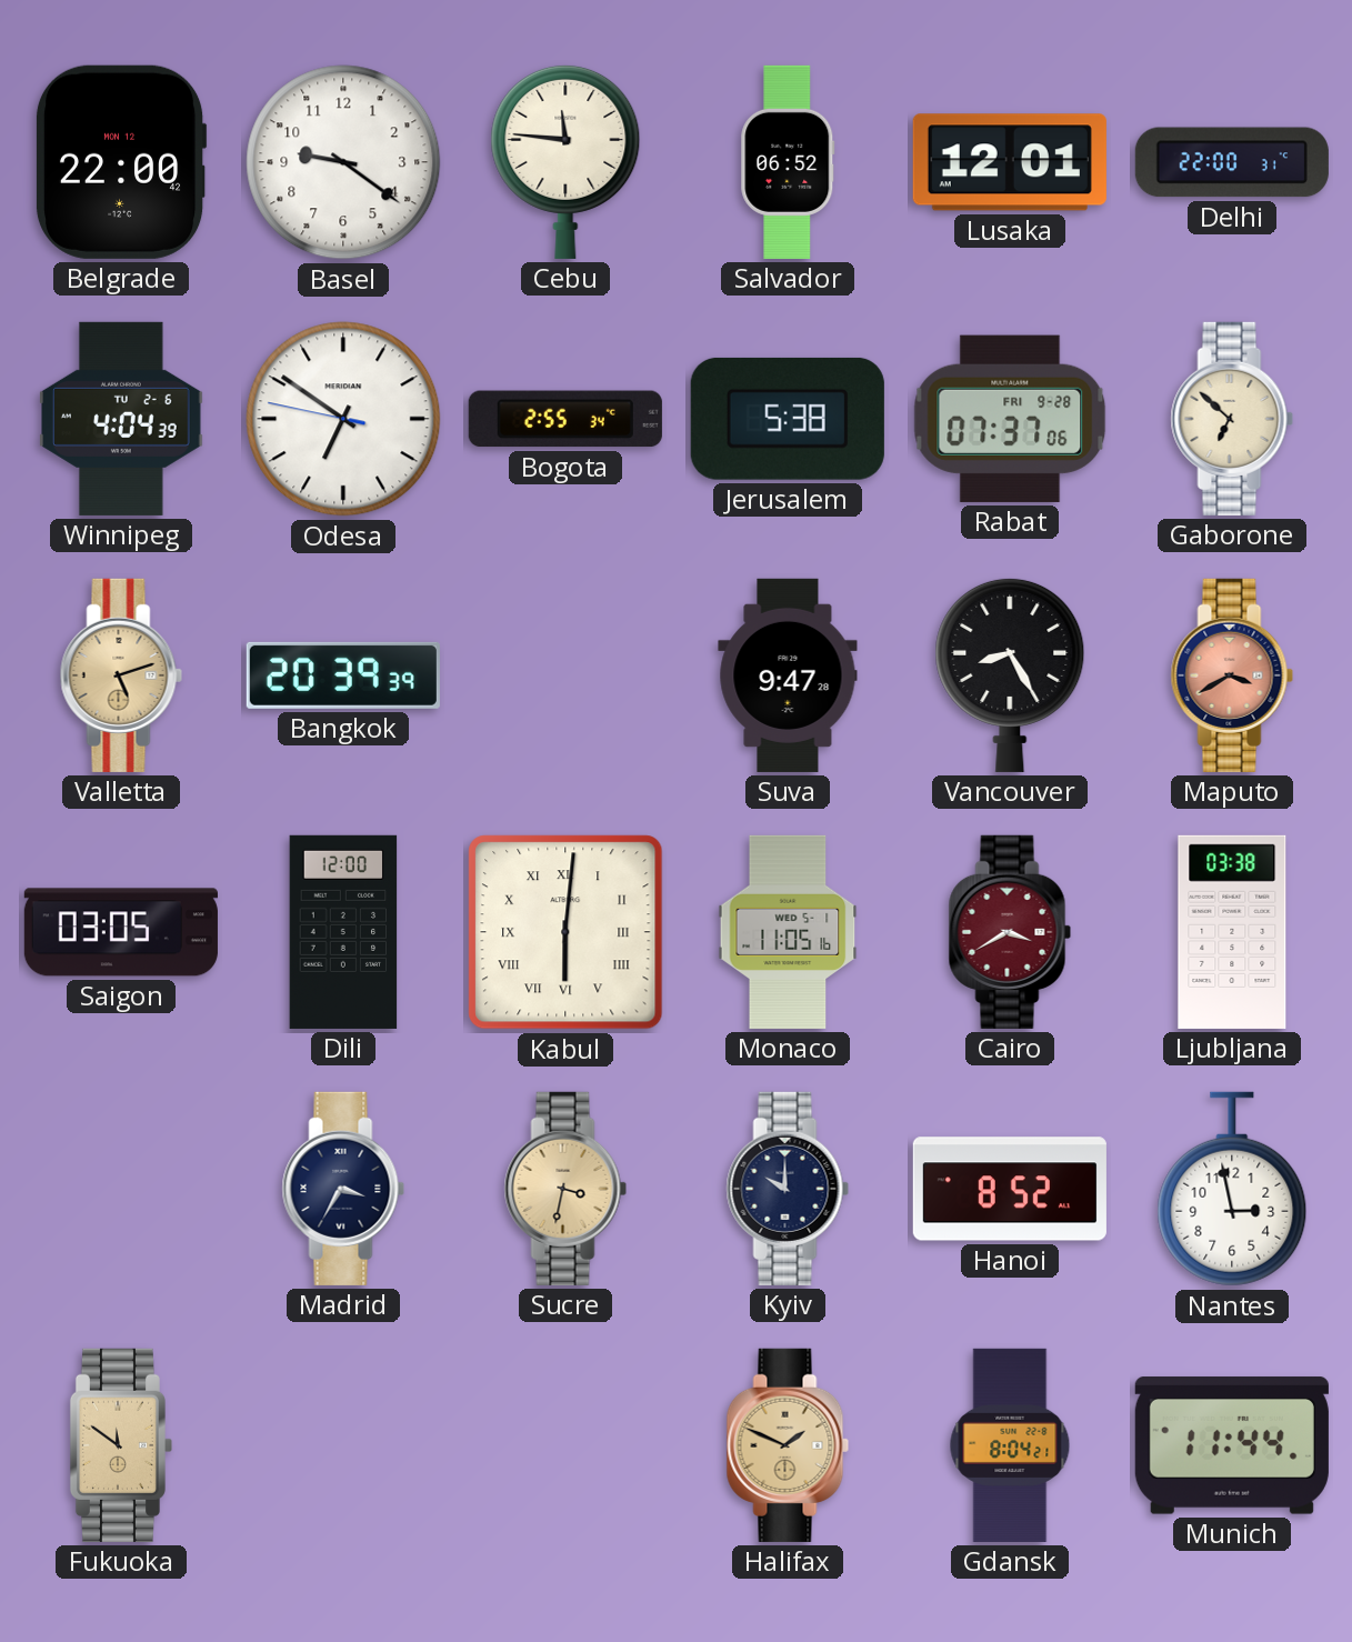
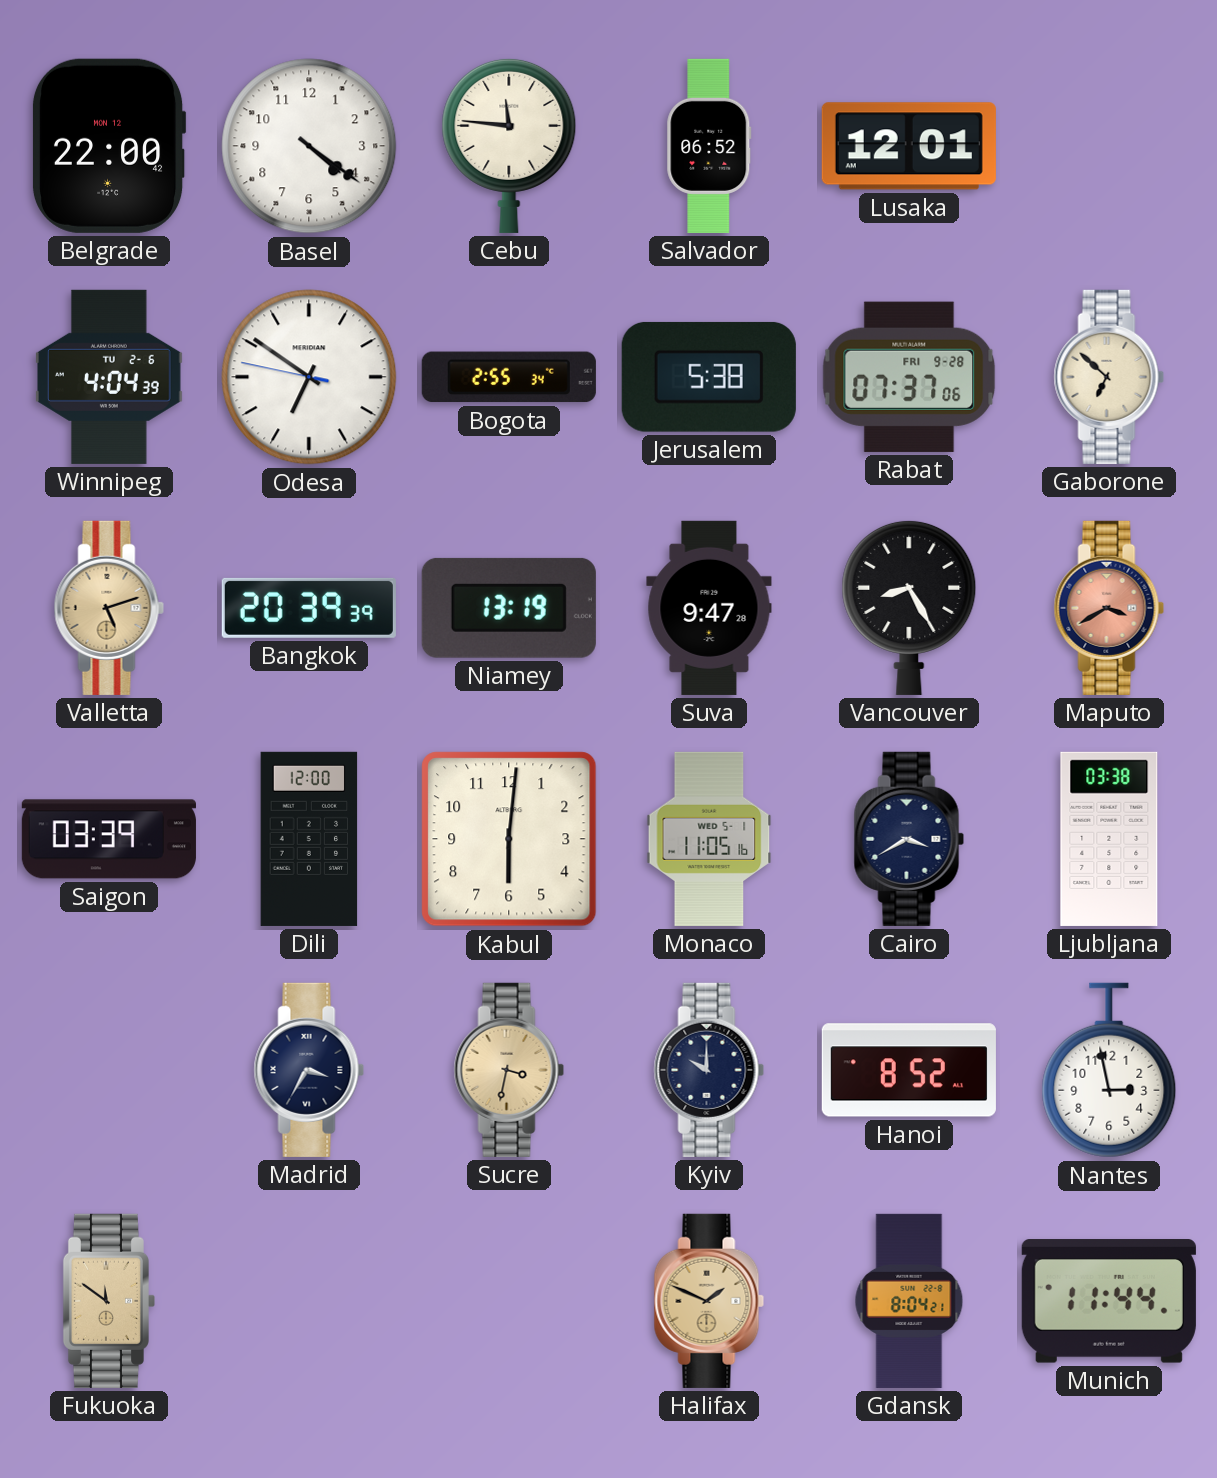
Basel: 9:21 -> 4:21 (309, 146)
Delhi: 22:00 -> none (1232, 162)
Niamey: none -> 13:19 (509, 608)
Saigon: 03:05 -> 03:39 (109, 839)
Kabul numerals: Roman -> Arabic (509, 839)
Cairo dial: burgundy -> navy (909, 839)
